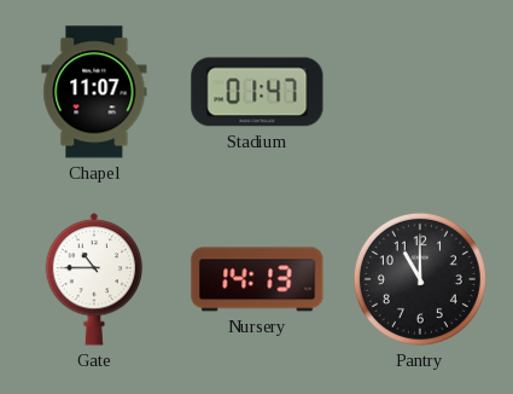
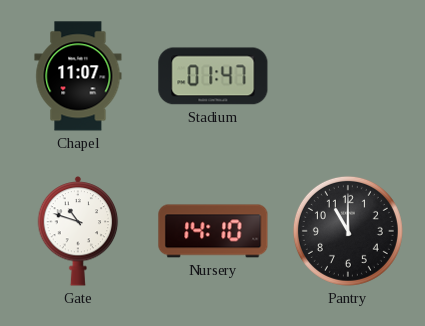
Gate: 10:45 -> 10:48 (78, 231)
Nursery: 14:13 -> 14:10 (213, 231)
